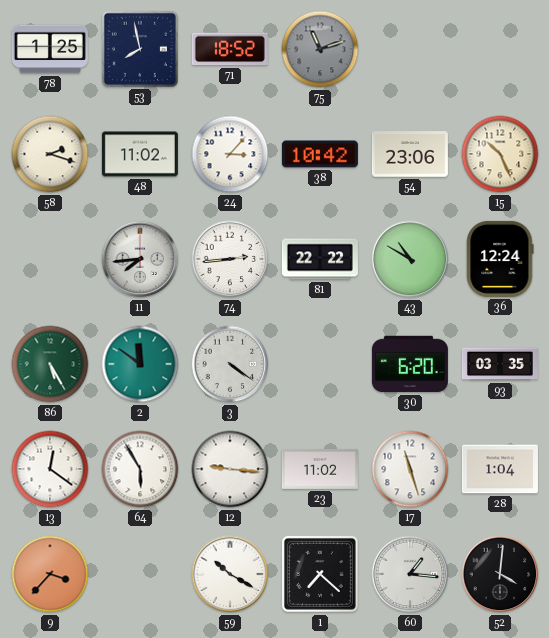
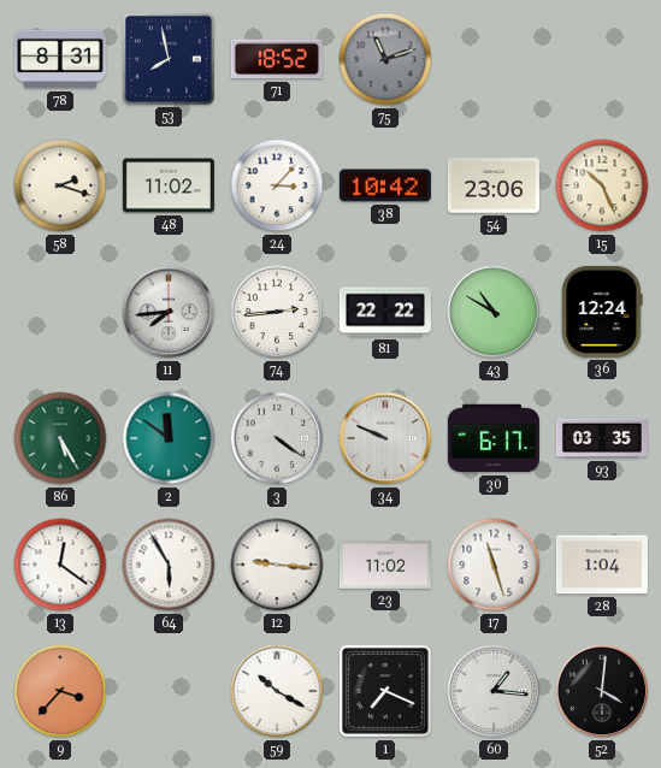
78: 1:25 -> 8:31 (60, 59)
34: none -> 9:49 (385, 438)
30: 6:20 -> 6:17 (494, 438)
1: 7:22 -> 7:19 (385, 691)
